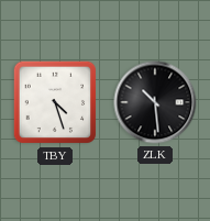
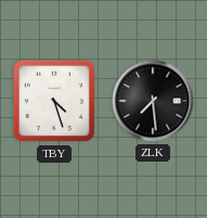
ZLK: 10:29 -> 7:29 (153, 101)
